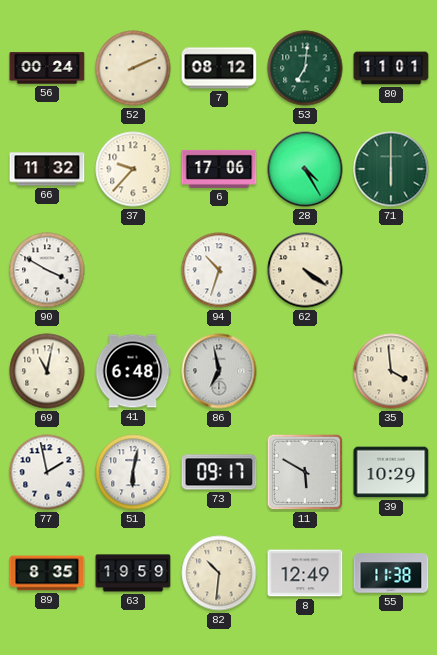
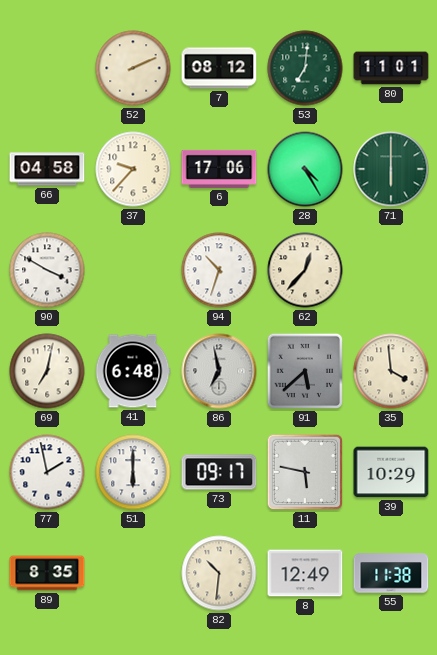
56: 00:24 -> none (47, 68)
66: 11:32 -> 04:58 (47, 169)
62: 4:21 -> 12:37 (305, 270)
69: 11:02 -> 7:02 (47, 371)
91: none -> 5:38 (305, 371)
51: 6:02 -> 6:00 (133, 472)
11: 5:50 -> 5:47 (305, 472)
63: 19:59 -> none (133, 573)
